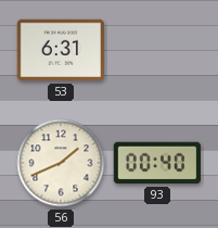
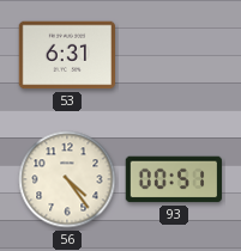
56: 1:41 -> 4:24 (67, 179)
93: 00:40 -> 00:51 (173, 179)
